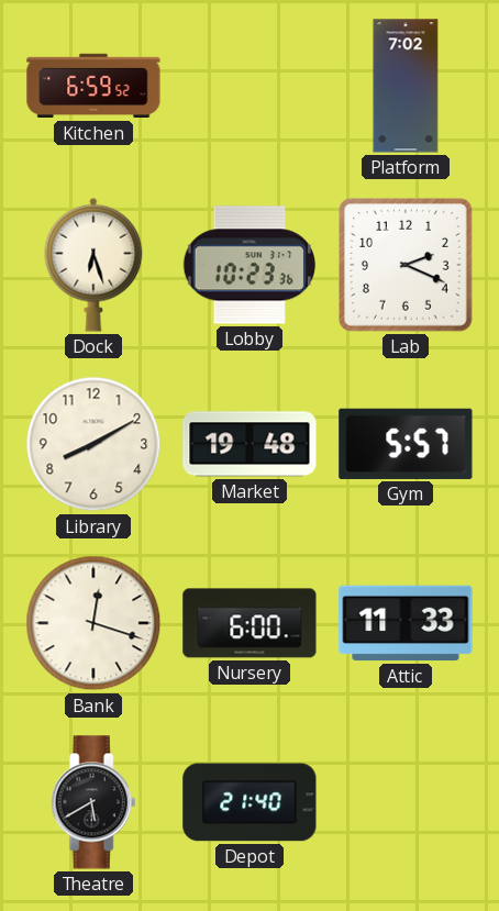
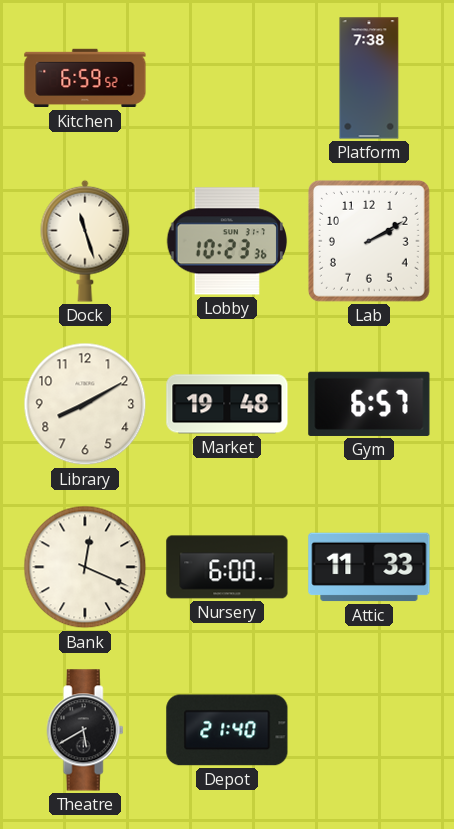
Platform: 7:02 -> 7:38 (369, 78)
Dock: 6:27 -> 11:27 (85, 241)
Lab: 2:19 -> 2:10 (369, 241)
Gym: 5:57 -> 6:57 (369, 404)
Bank: 12:18 -> 12:19 (85, 567)
